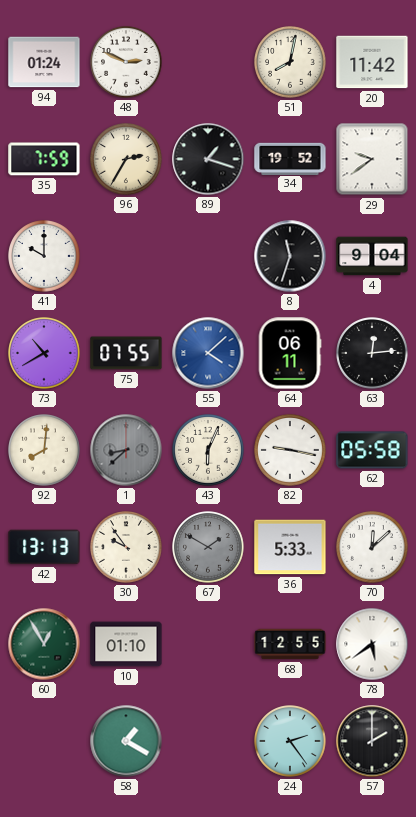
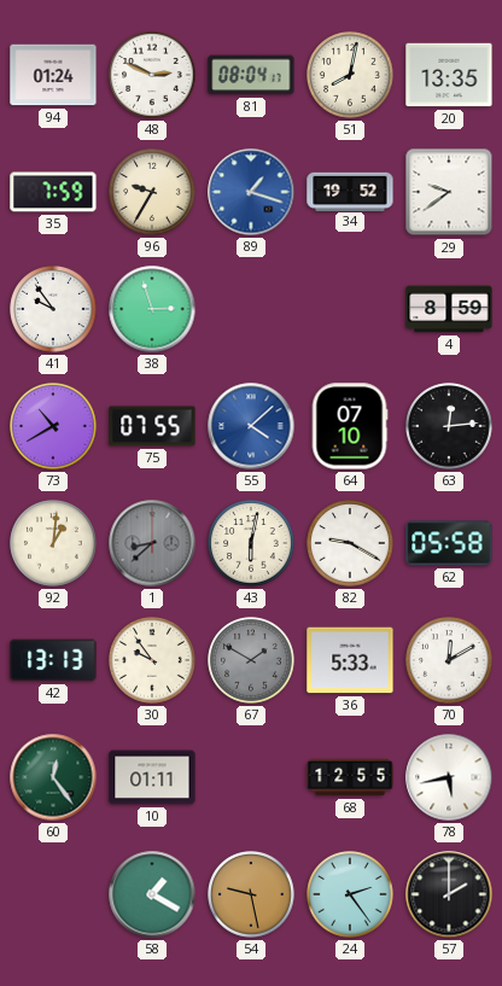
81: none -> 08:04 (251, 75)
20: 11:42 -> 13:35 (449, 75)
96: 2:35 -> 9:35 (152, 192)
89 dial: black -> blue (251, 192)
41: 10:00 -> 9:54 (53, 309)
38: none -> 2:57 (152, 309)
8: 11:33 -> none (290, 256)
4: 9:04 -> 8:59 (449, 309)
64: 06:11 -> 07:10 (350, 426)
92: 8:01 -> 1:01 (53, 543)
43: 6:04 -> 6:02 (251, 543)
82: 9:17 -> 9:20 (350, 543)
70: 12:08 -> 12:10 (449, 660)
60: 12:55 -> 12:24 (53, 777)
10: 01:10 -> 01:11 (152, 777)
78: 5:39 -> 5:43 (449, 777)
54: none -> 9:28 (251, 894)
